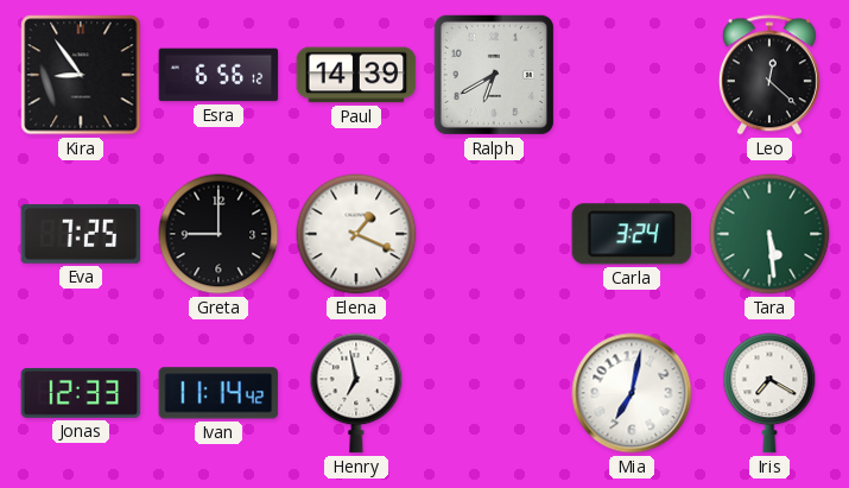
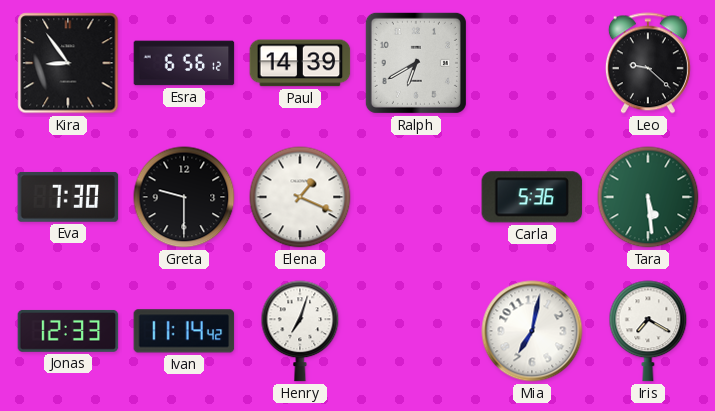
Leo: 12:22 -> 9:22 (648, 63)
Eva: 7:25 -> 7:30 (68, 197)
Greta: 9:00 -> 9:30 (184, 197)
Carla: 3:24 -> 5:36 (532, 197)
Henry: 6:58 -> 7:03 (300, 331)
